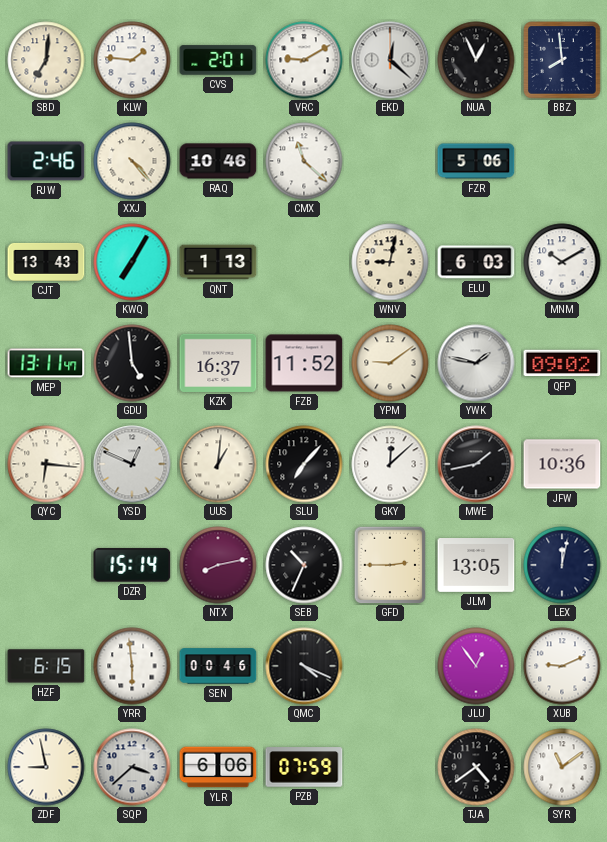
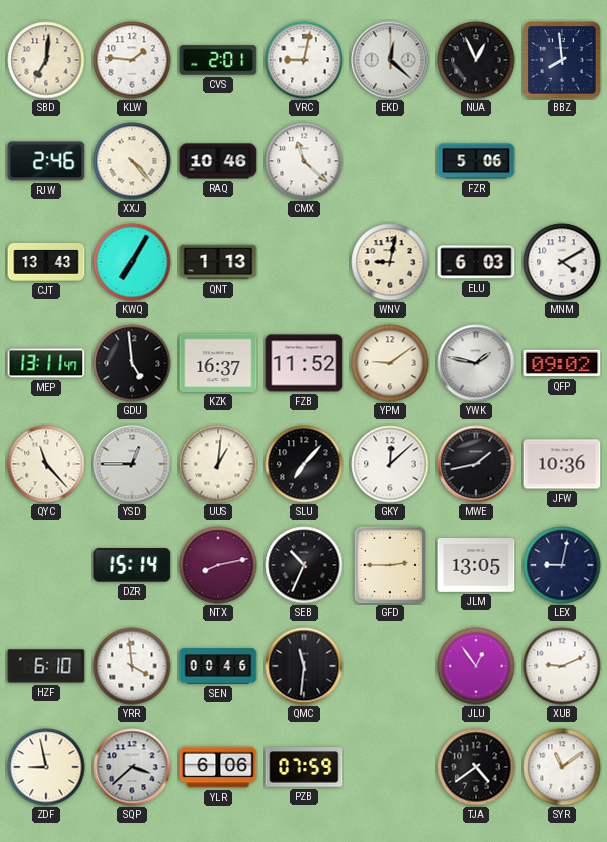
VRC: 9:10 -> 9:02 (304, 60)
MNM: 10:10 -> 4:10 (562, 262)
QYC: 6:16 -> 11:23 (46, 464)
YSD: 12:49 -> 12:45 (132, 464)
LEX: 12:02 -> 9:02 (562, 565)
HZF: 6:15 -> 6:10 (46, 666)
YRR: 5:59 -> 3:59 (132, 666)
QMC: 4:19 -> 11:31 (304, 666)
